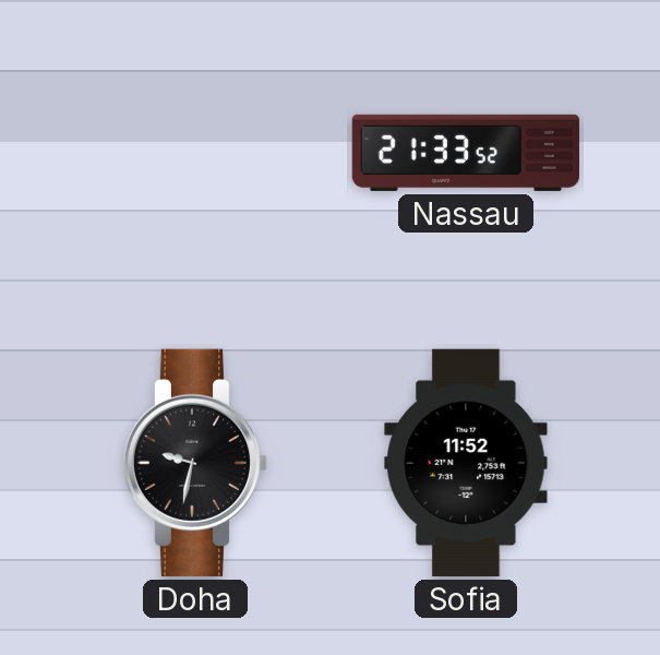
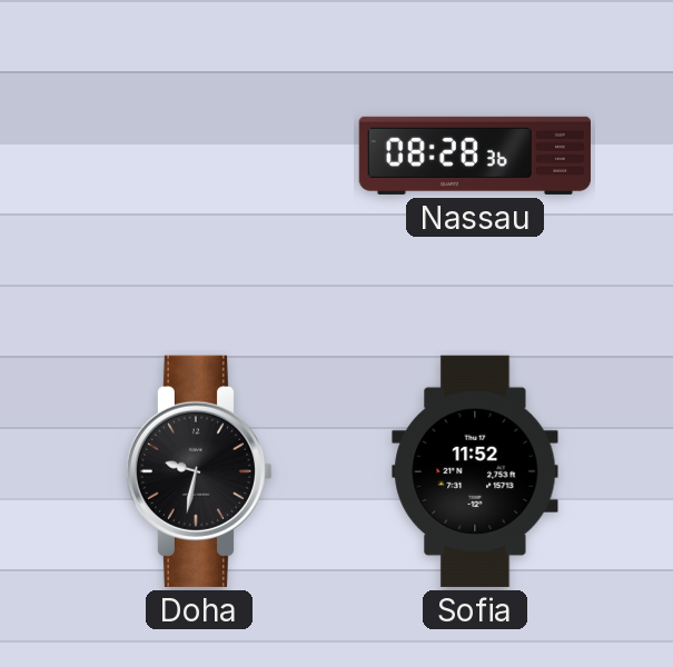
Nassau: 21:33 -> 08:28 (475, 156)
